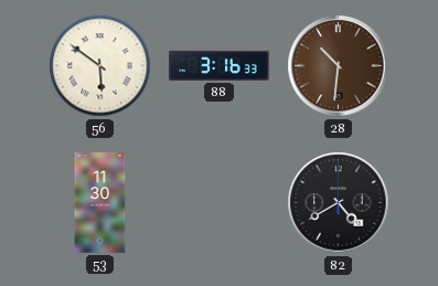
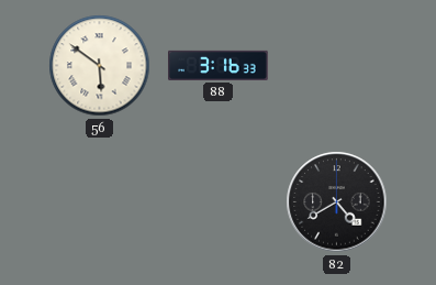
28: 10:31 -> none (339, 66)
53: 11:30 -> none (100, 203)
